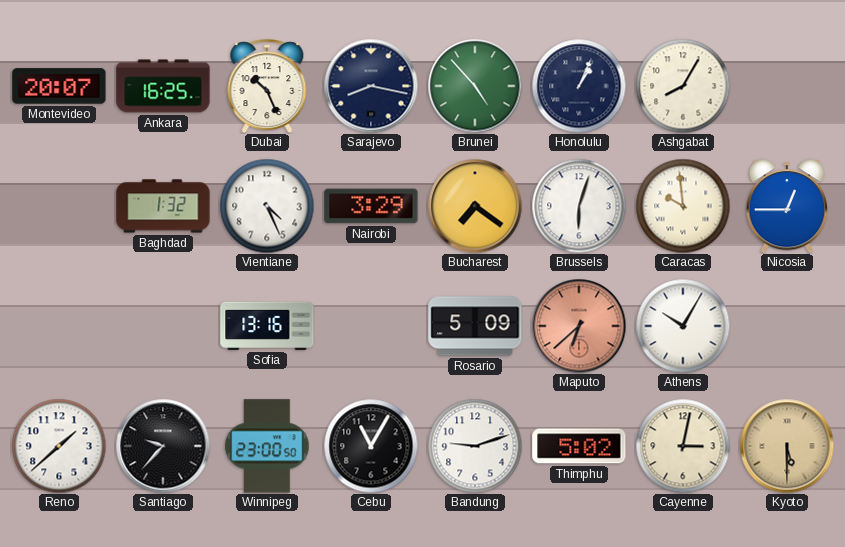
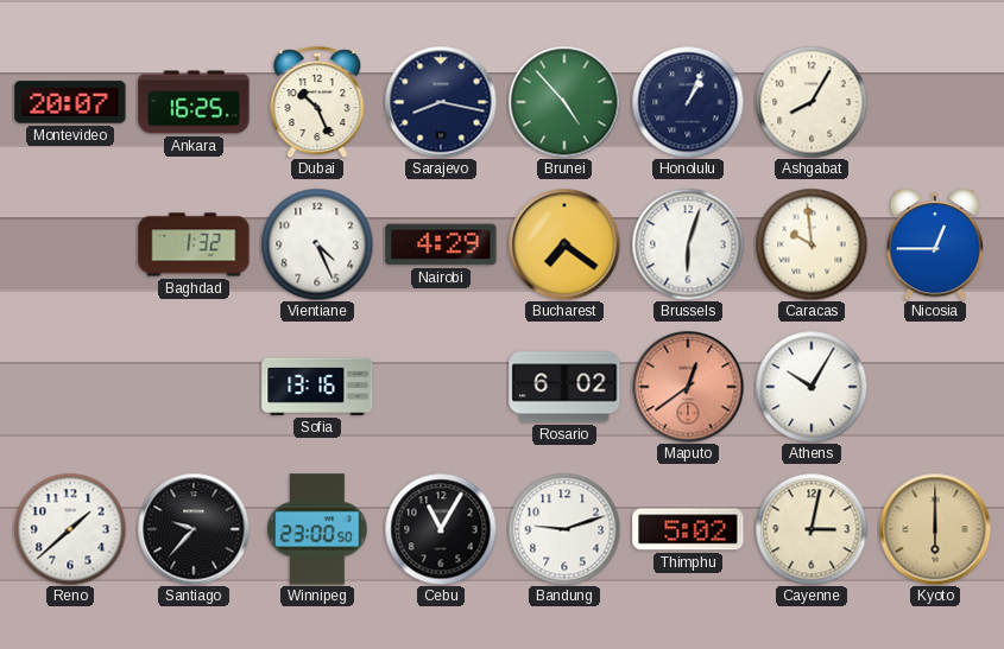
Nairobi: 3:29 -> 4:29 (441, 244)
Rosario: 5:09 -> 6:02 (564, 387)
Maputo: 6:38 -> 12:39 (688, 387)
Kyoto: 5:30 -> 6:00 (935, 529)
